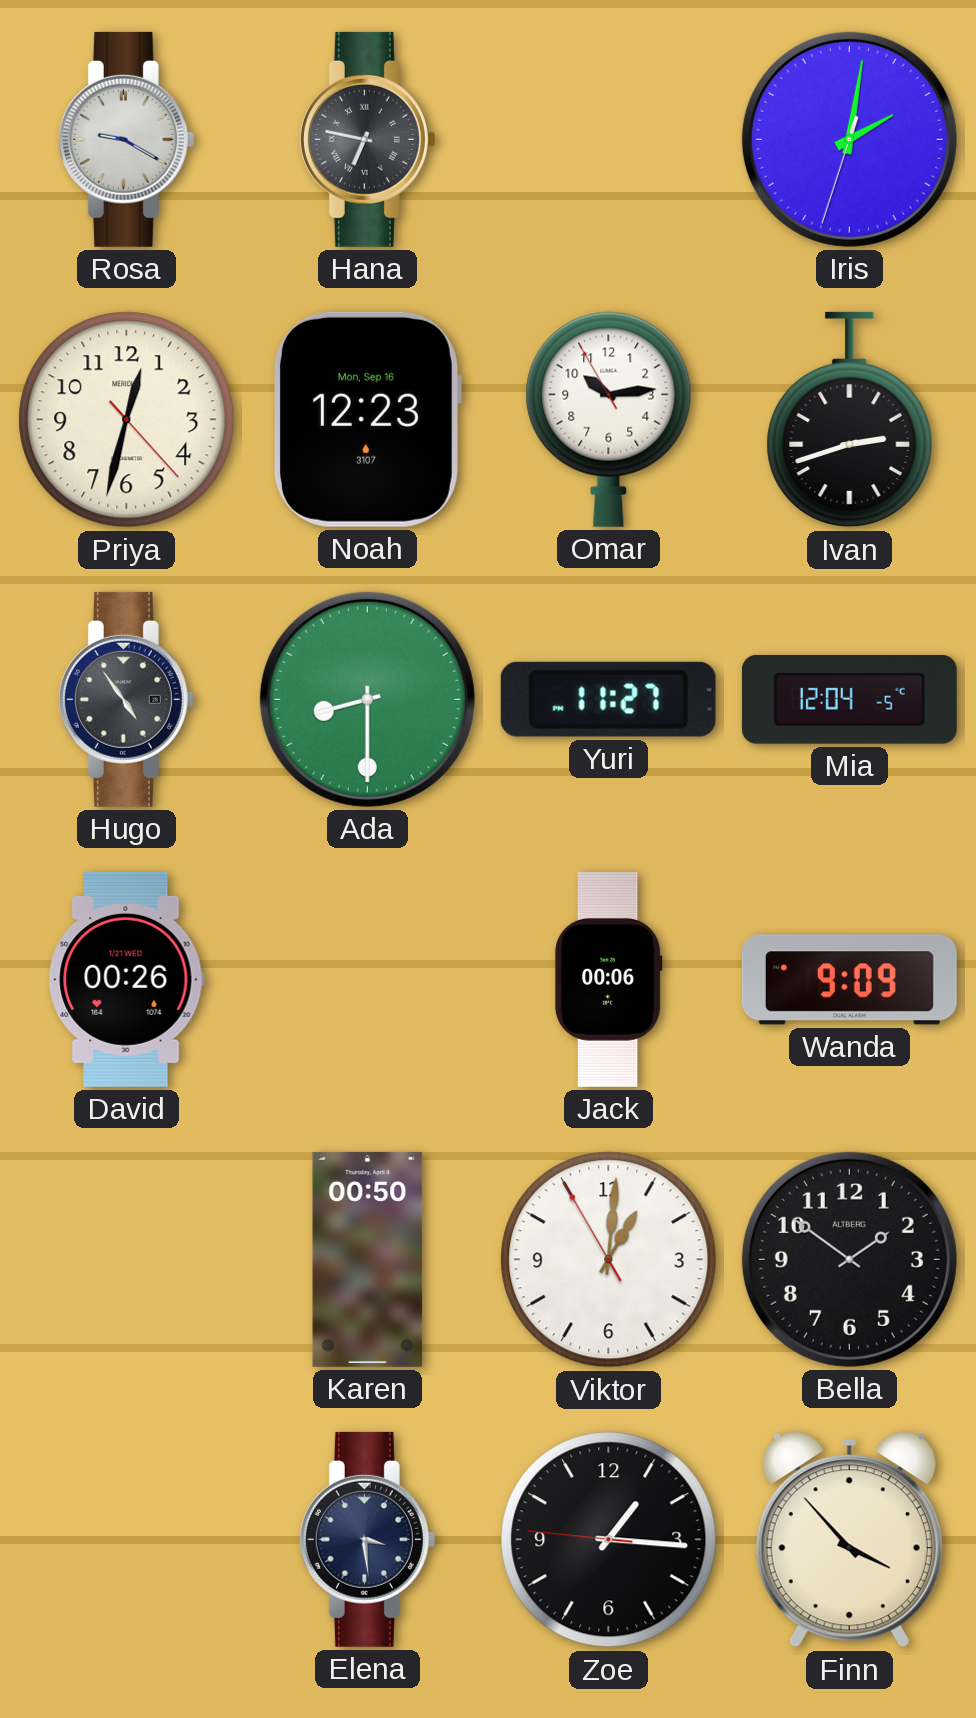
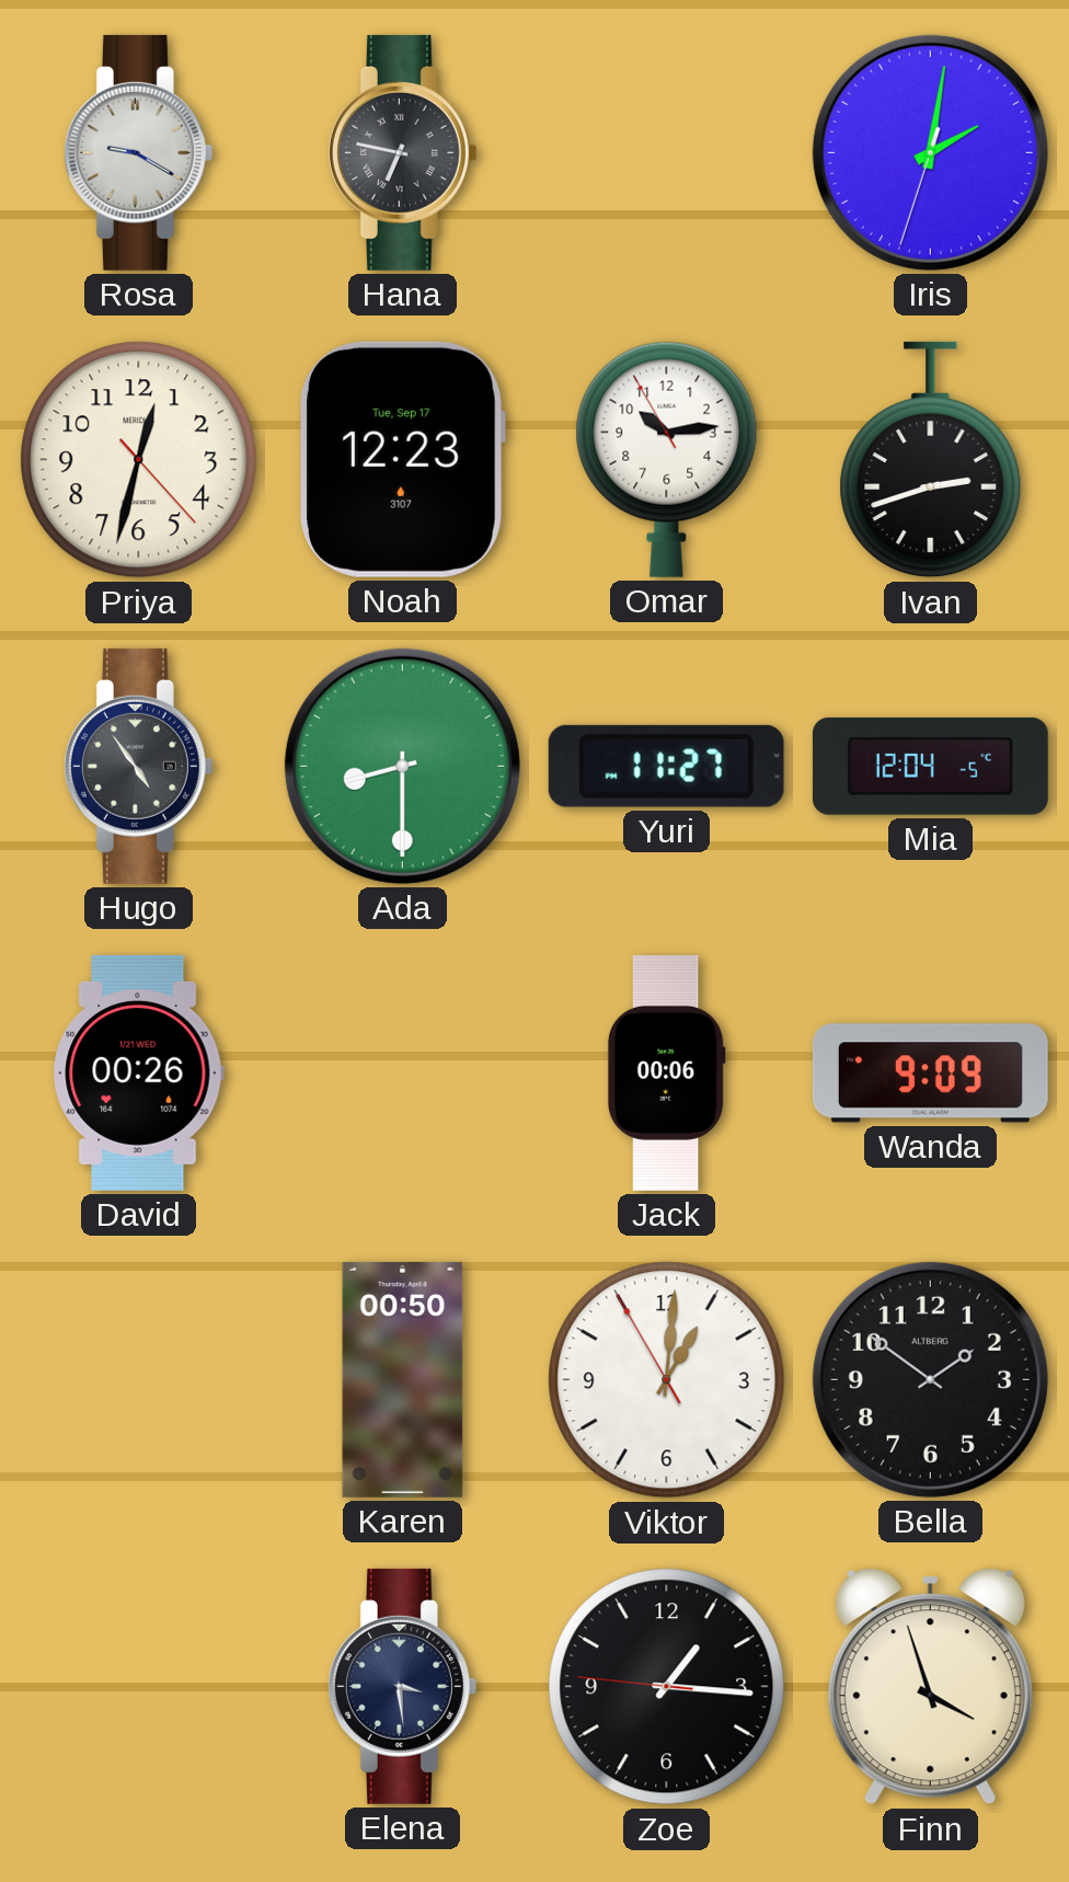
Noah date: Mon, Sep 16 -> Tue, Sep 17 (402, 459)
Finn: 3:53 -> 3:57 (930, 1687)
